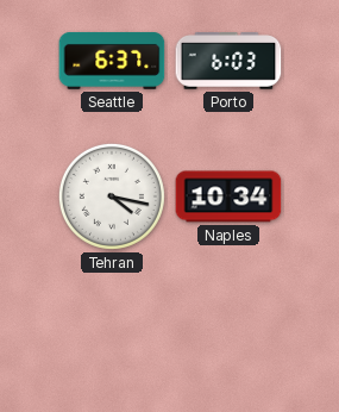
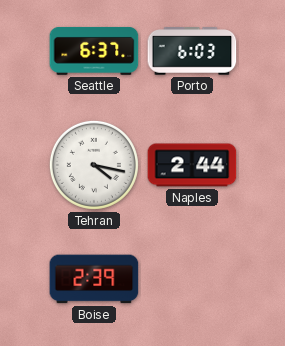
Naples: 10:34 -> 2:44 (192, 165)
Boise: none -> 2:39 (94, 279)
